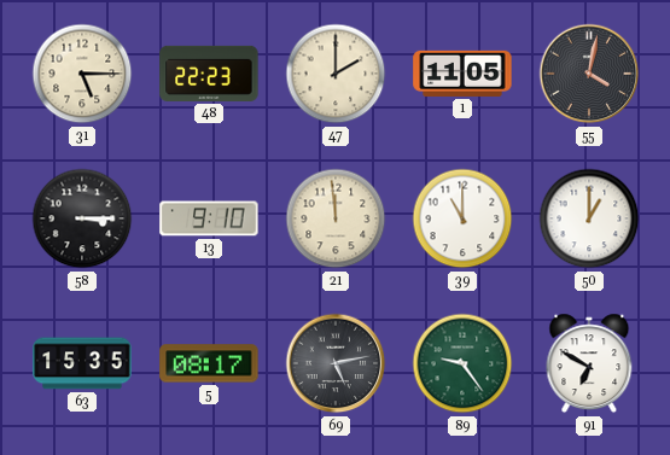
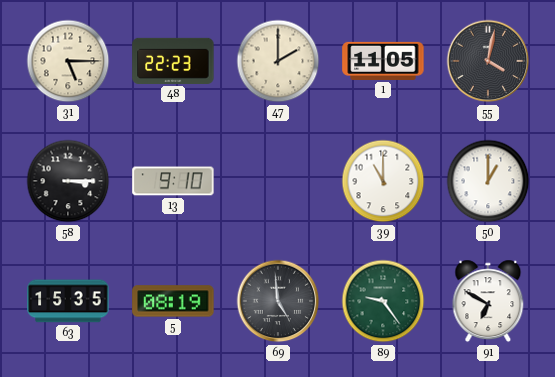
21: 11:59 -> none (336, 218)
5: 08:17 -> 08:19 (173, 301)
69: 5:13 -> 4:59 (278, 301)
